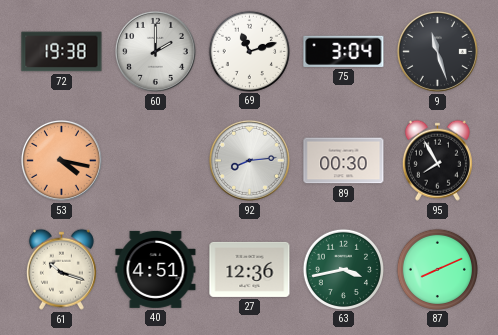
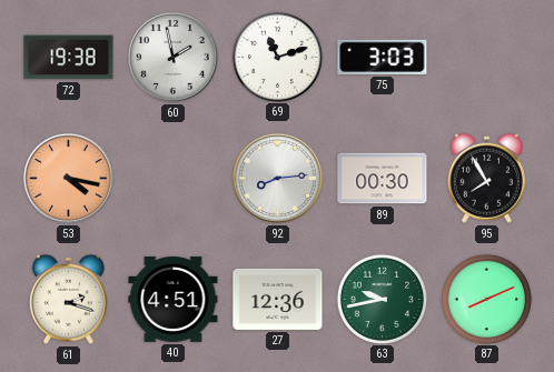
60: 2:00 -> 1:58 (172, 57)
75: 3:04 -> 3:03 (383, 57)
9: 11:27 -> none (437, 51)
61: 10:18 -> 2:18 (68, 299)
63: 3:43 -> 9:43 (382, 299)
